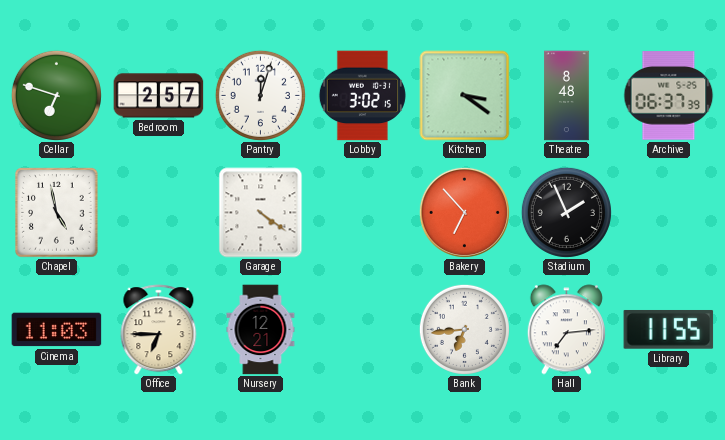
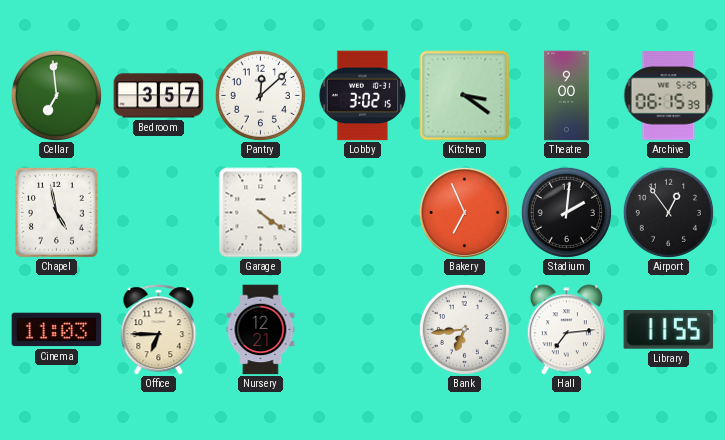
Cellar: 6:48 -> 6:59 (56, 95)
Bedroom: 2:57 -> 3:57 (159, 96)
Pantry: 12:03 -> 12:08 (260, 95)
Theatre: 8:48 -> 9:00 (567, 96)
Archive: 06:37 -> 06:15 (669, 96)
Bakery: 6:53 -> 6:56 (464, 212)
Stadium: 1:56 -> 2:01 (566, 212)
Airport: none -> 12:54 (668, 212)
